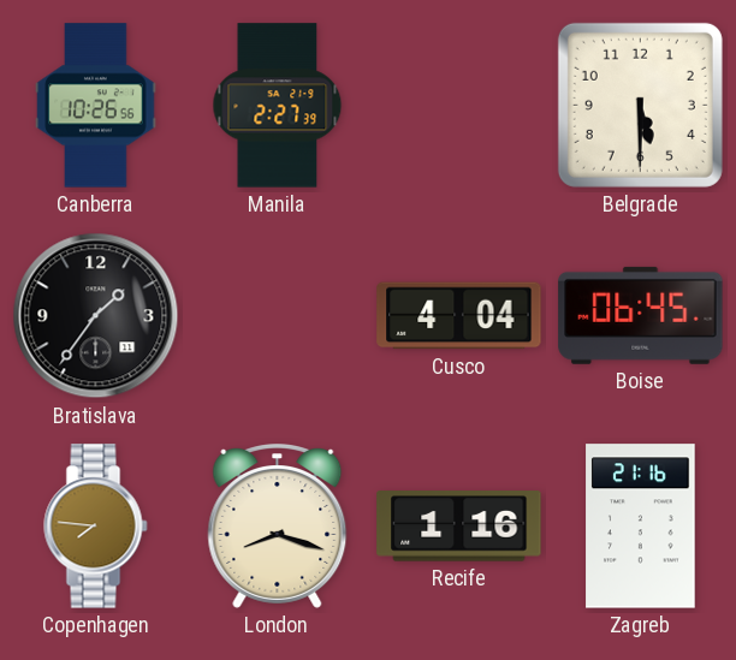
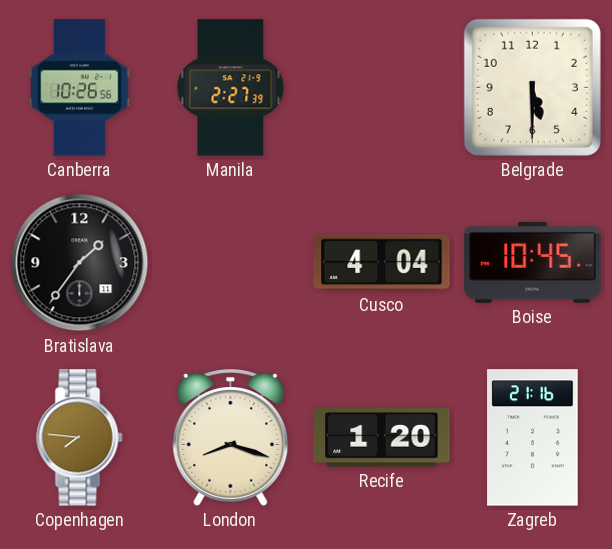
Boise: 06:45 -> 10:45 (533, 262)
Recife: 1:16 -> 1:20 (382, 438)
